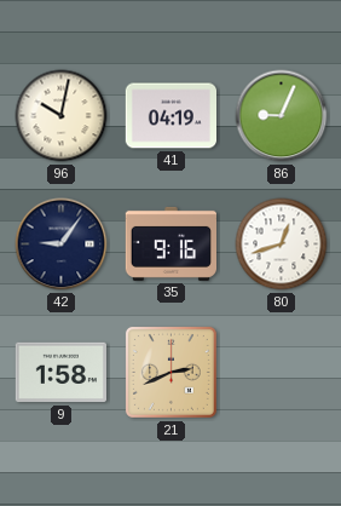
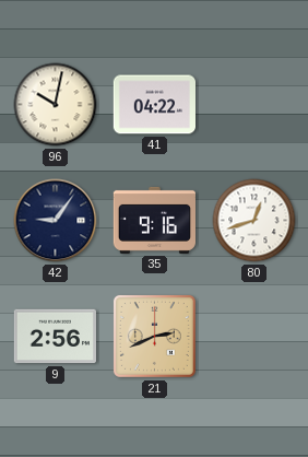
41: 04:19 -> 04:22 (154, 105)
86: 9:04 -> none (282, 116)
9: 1:58 -> 2:56 (55, 337)
